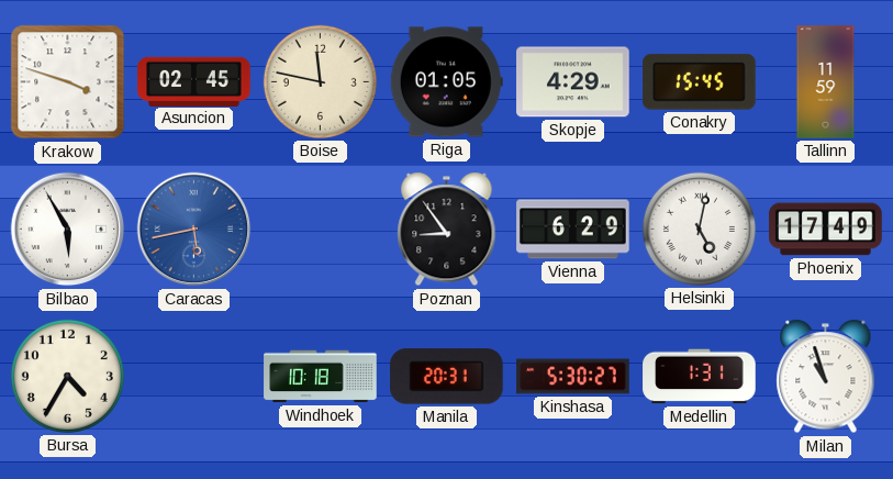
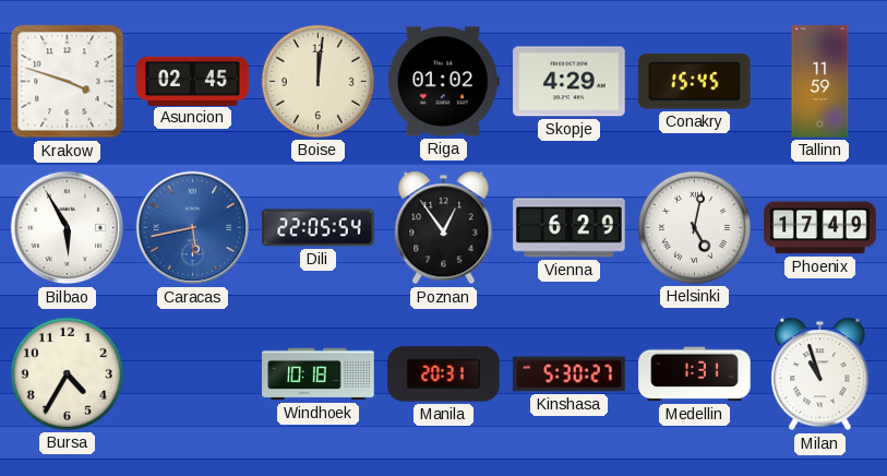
Boise: 11:47 -> 12:01 (317, 81)
Riga: 01:05 -> 01:02 (443, 82)
Dili: none -> 22:05 (319, 228)
Poznan: 8:54 -> 12:54 (444, 228)
